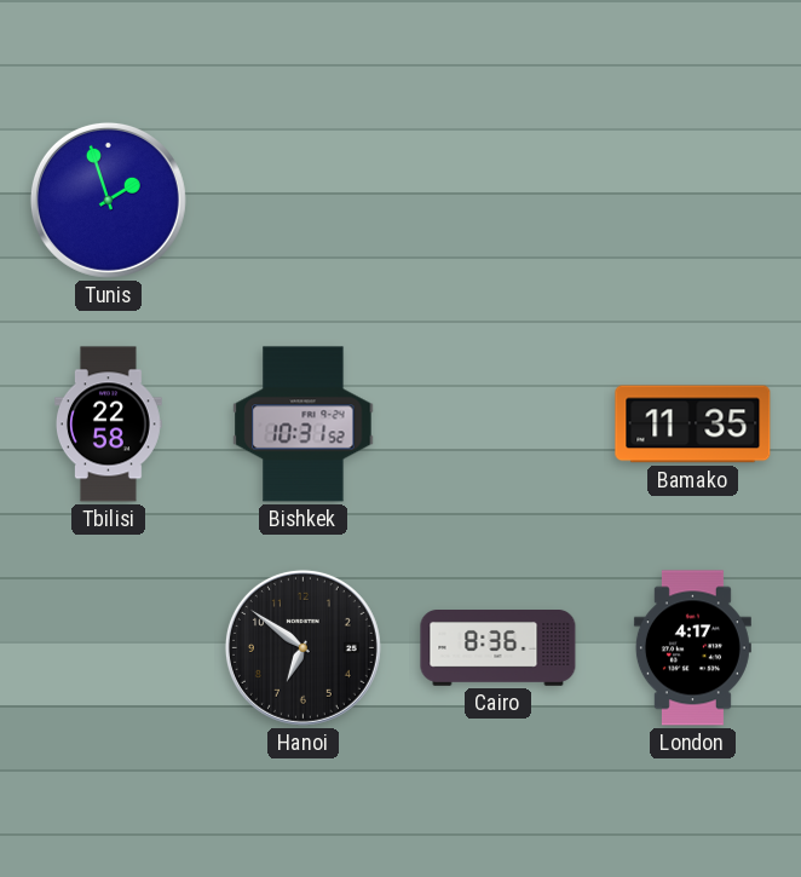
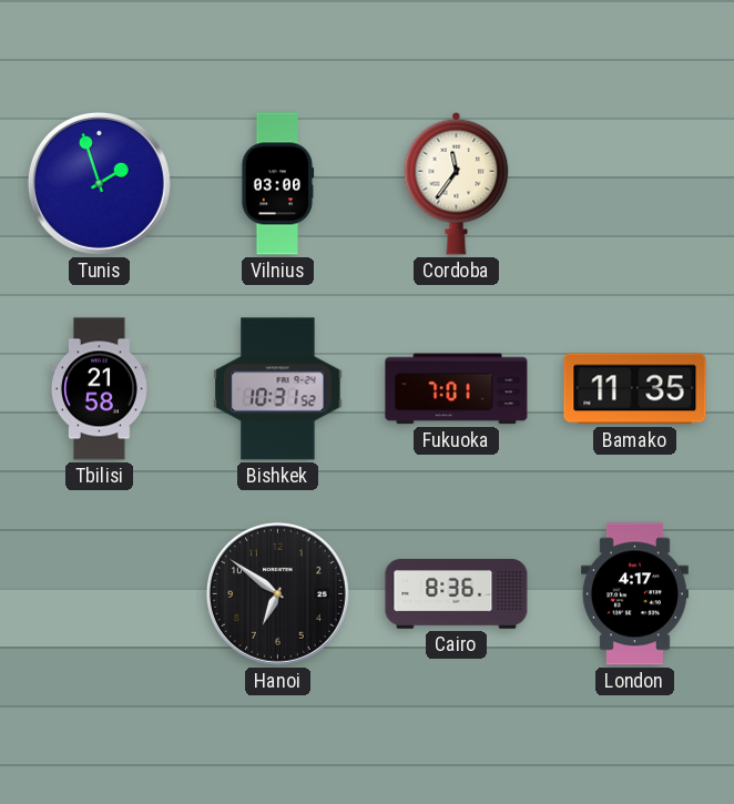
Vilnius: none -> 03:00 (278, 184)
Cordoba: none -> 11:36 (457, 183)
Tbilisi: 22:58 -> 21:58 (99, 389)
Fukuoka: none -> 7:01 (457, 389)
